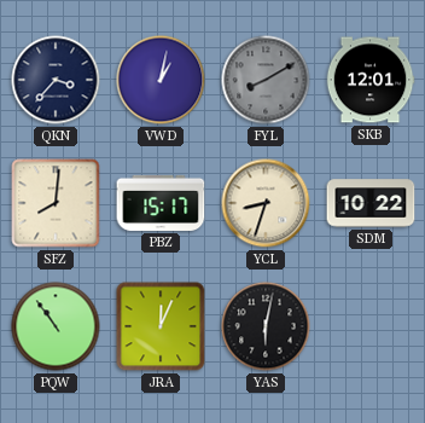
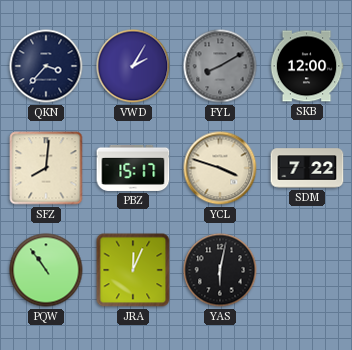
VWD: 1:02 -> 2:05 (133, 66)
SKB: 12:01 -> 12:00 (307, 66)
YCL: 8:33 -> 3:48 (220, 168)
SDM: 10:22 -> 7:22 (307, 168)
